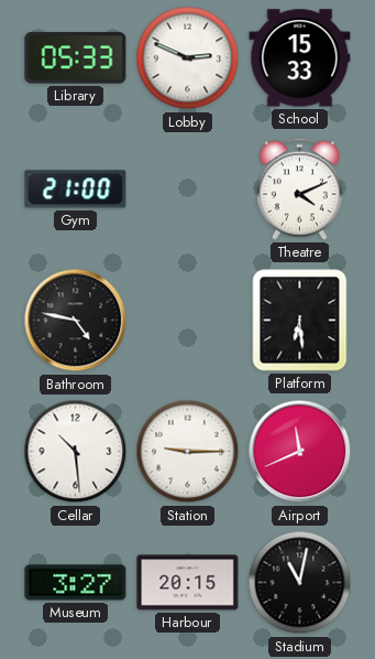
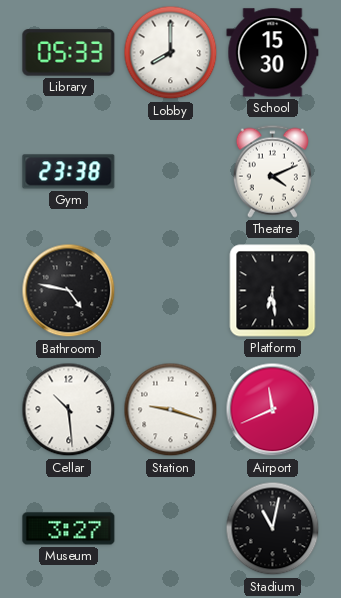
Lobby: 2:49 -> 8:00 (171, 53)
School: 15:33 -> 15:30 (273, 53)
Gym: 21:00 -> 23:38 (69, 172)
Station: 9:15 -> 9:18 (171, 410)
Harbour: 20:15 -> none (188, 583)
